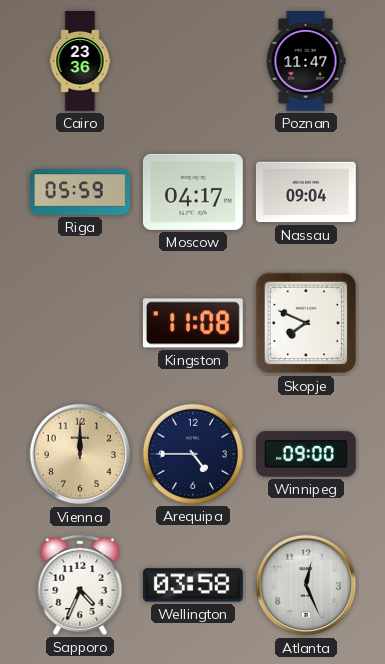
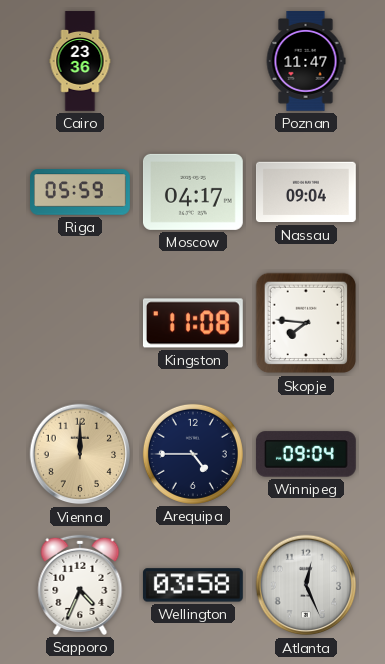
Skopje: 7:49 -> 7:46 (306, 323)
Winnipeg: 09:00 -> 09:04 (306, 454)
